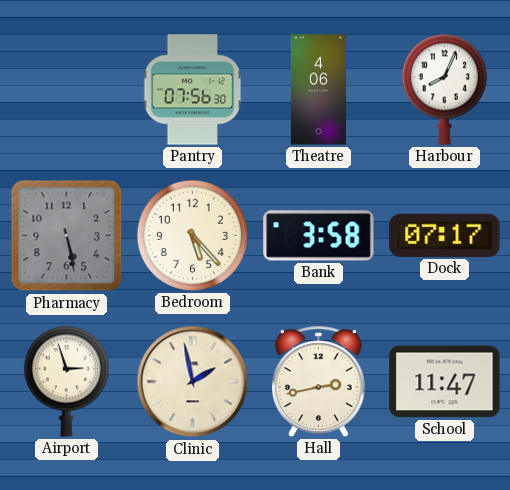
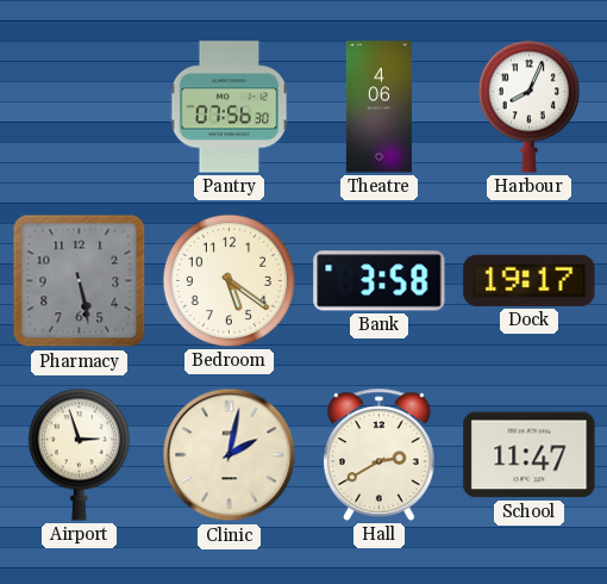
Bedroom: 5:23 -> 5:21 (229, 280)
Dock: 07:17 -> 19:17 (530, 280)
Clinic: 1:58 -> 2:02 (230, 455)
Hall: 2:43 -> 2:40 (380, 454)
